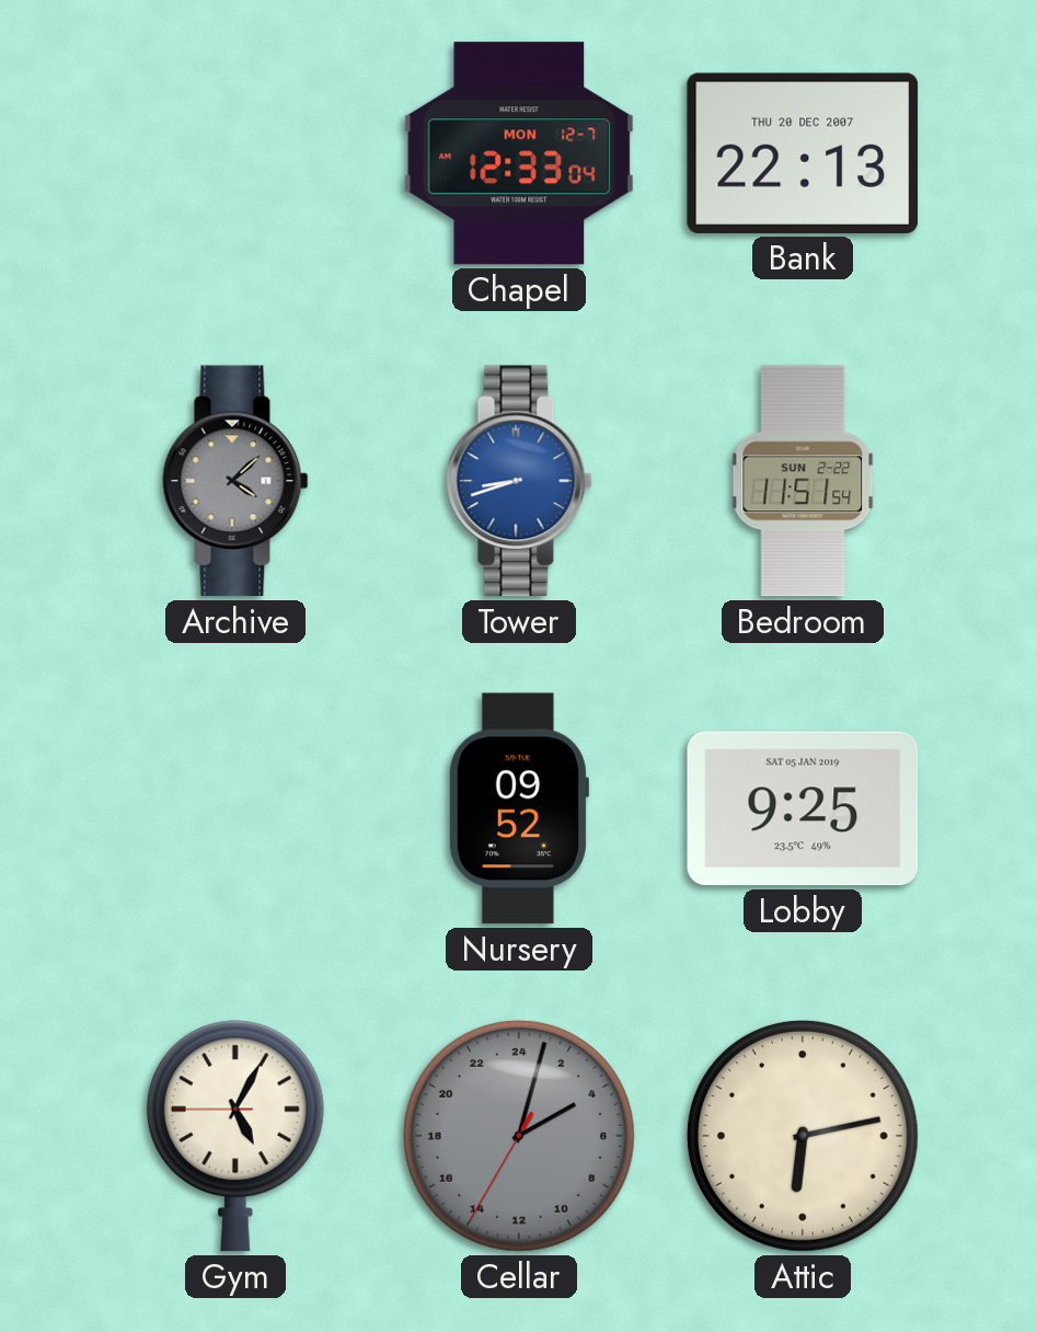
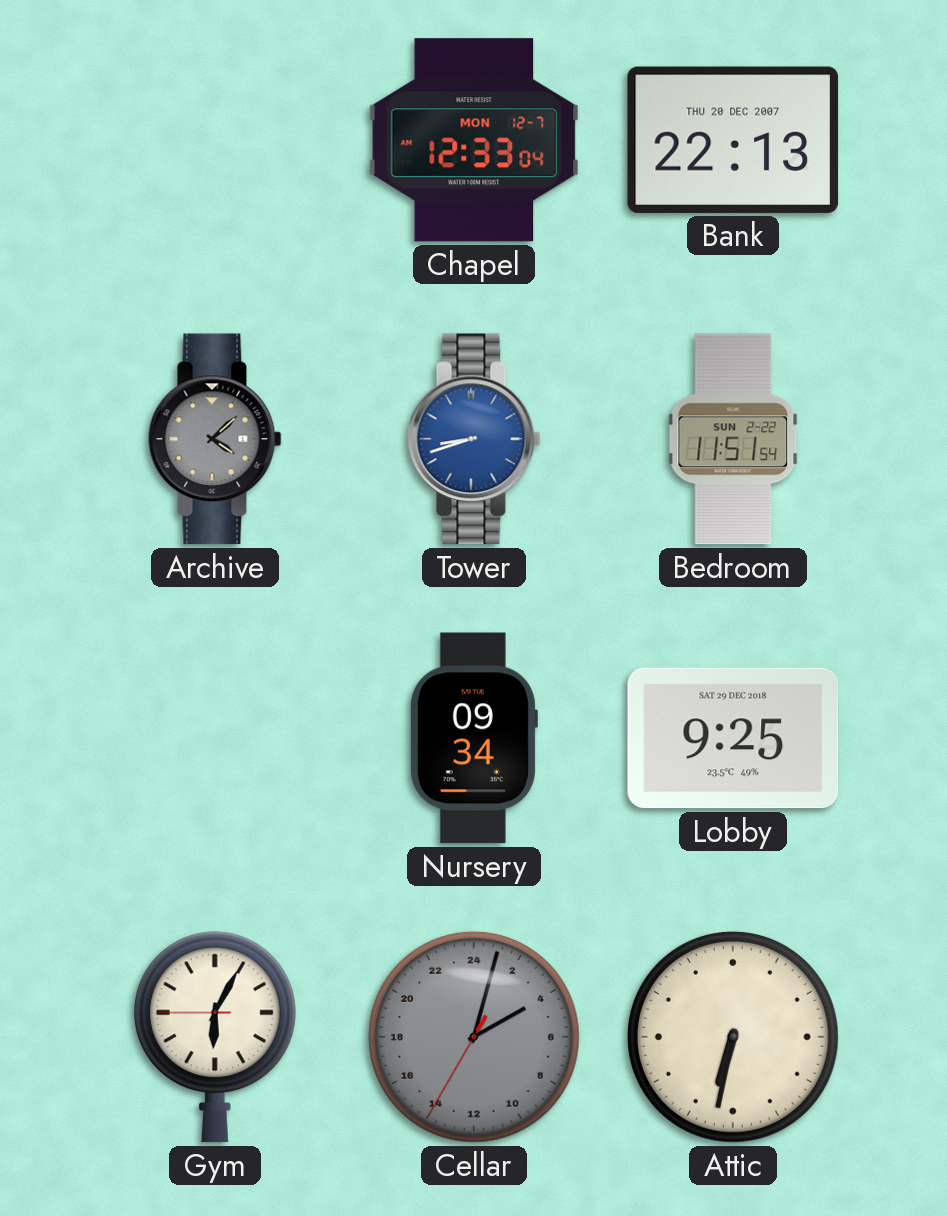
Nursery: 09:52 -> 09:34 (473, 738)
Lobby date: SAT 05 JAN 2019 -> SAT 29 DEC 2018 (733, 738)
Gym: 5:04 -> 6:04 (215, 1037)
Attic: 6:13 -> 6:32 (733, 1037)
